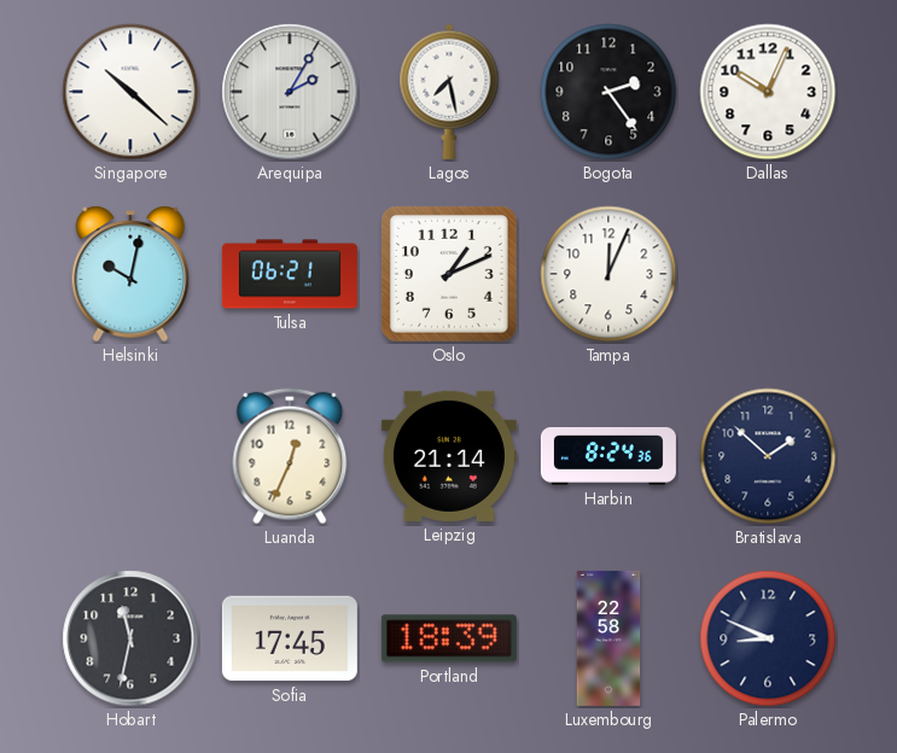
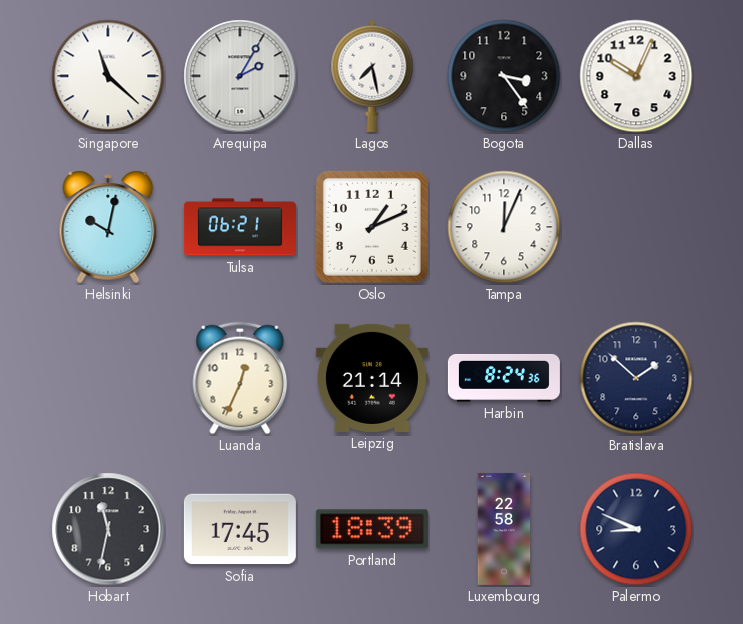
Singapore: 10:22 -> 11:22 (108, 76)
Bogota: 2:24 -> 3:24 (504, 76)
